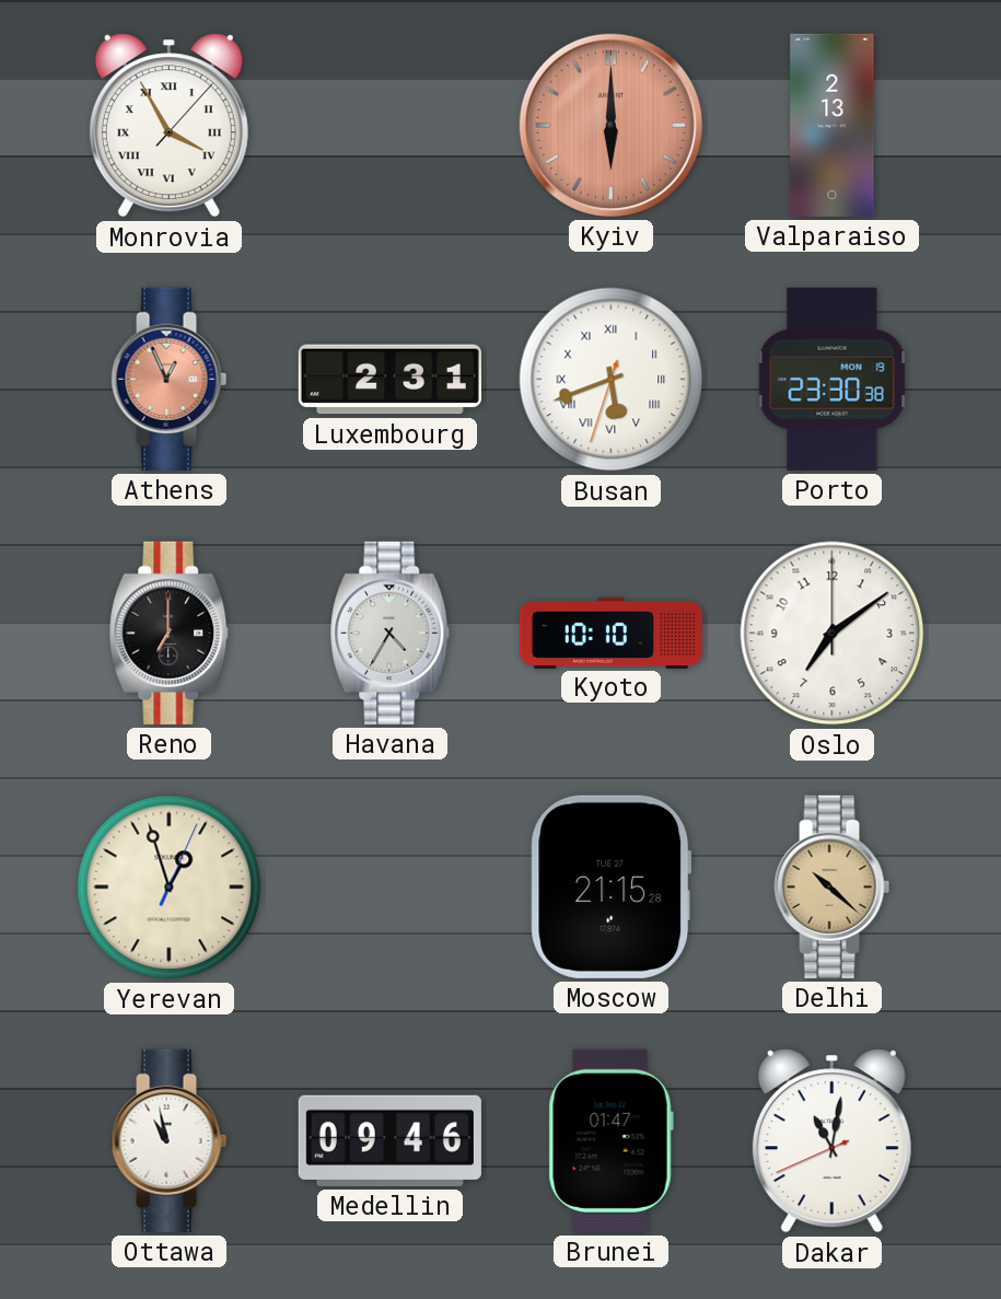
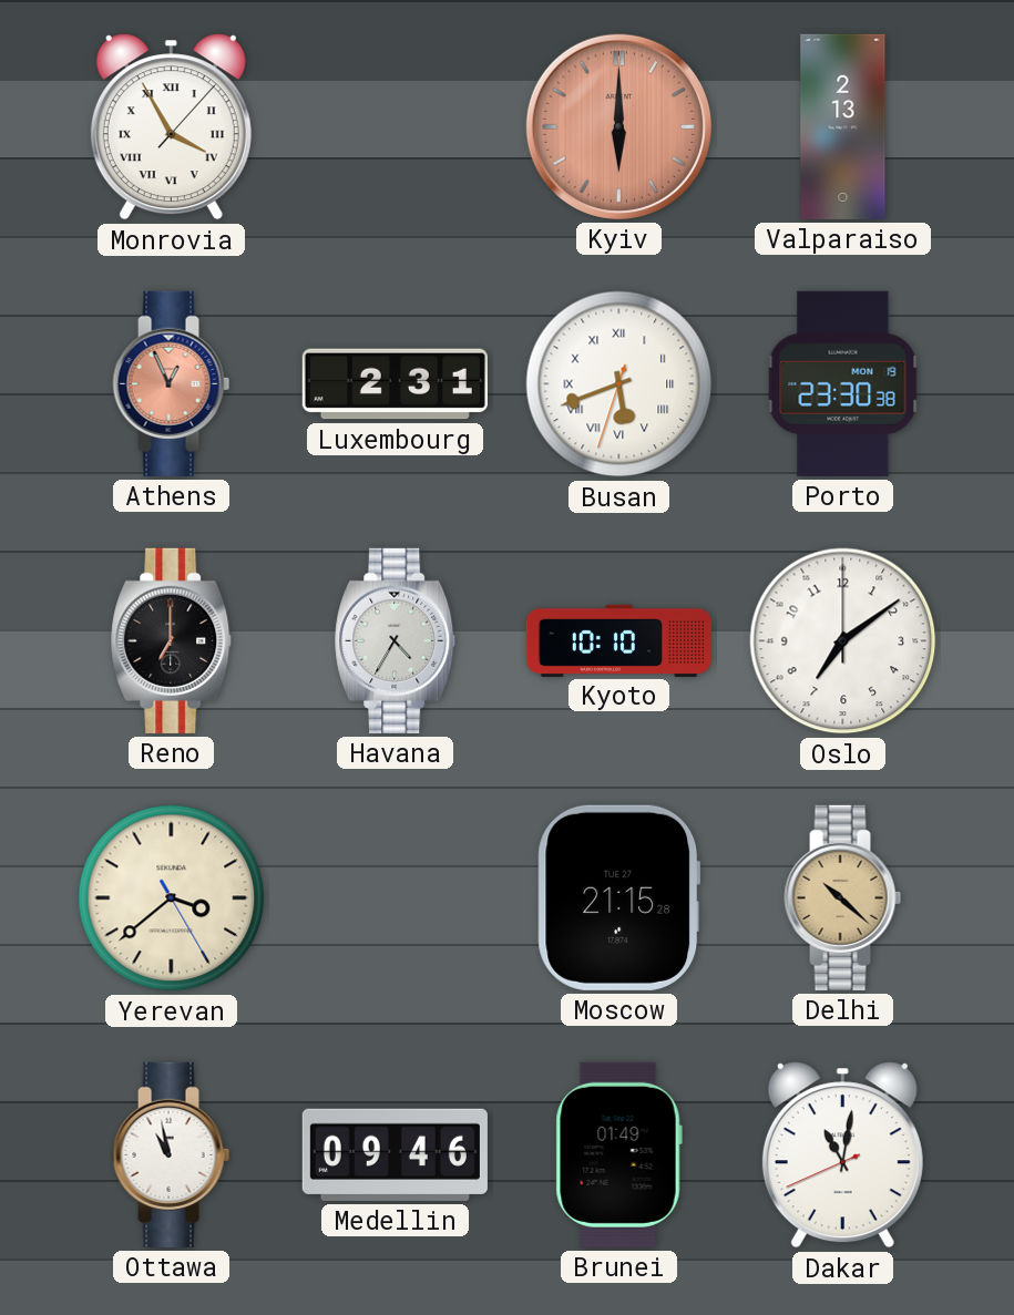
Yerevan: 12:57 -> 3:38 (172, 898)
Brunei: 01:47 -> 01:49 (618, 1154)
